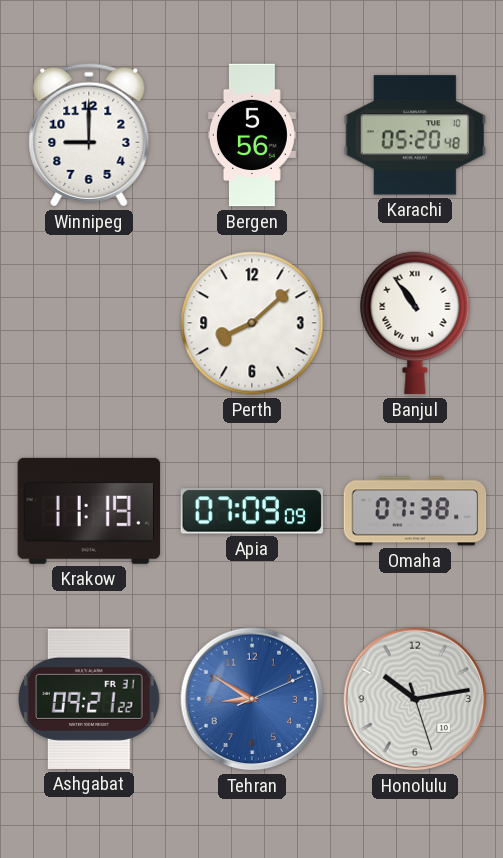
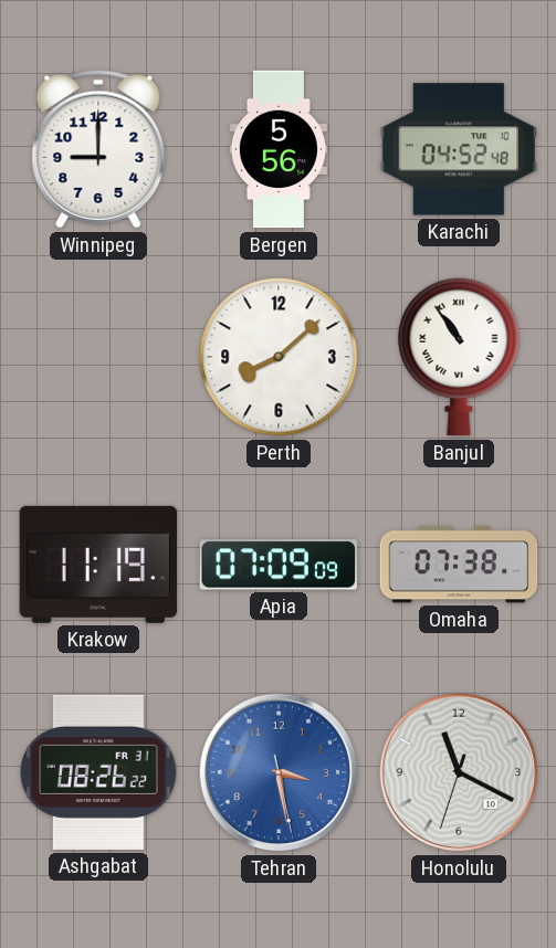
Karachi: 05:20 -> 04:52 (459, 149)
Ashgabat: 09:21 -> 08:26 (98, 772)
Tehran: 8:50 -> 3:28 (279, 772)
Honolulu: 10:13 -> 11:19 (459, 772)
